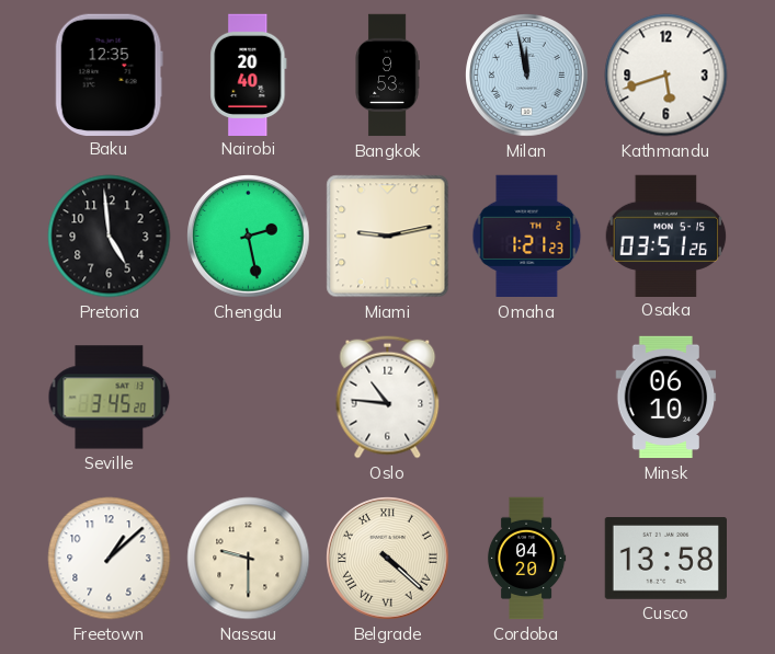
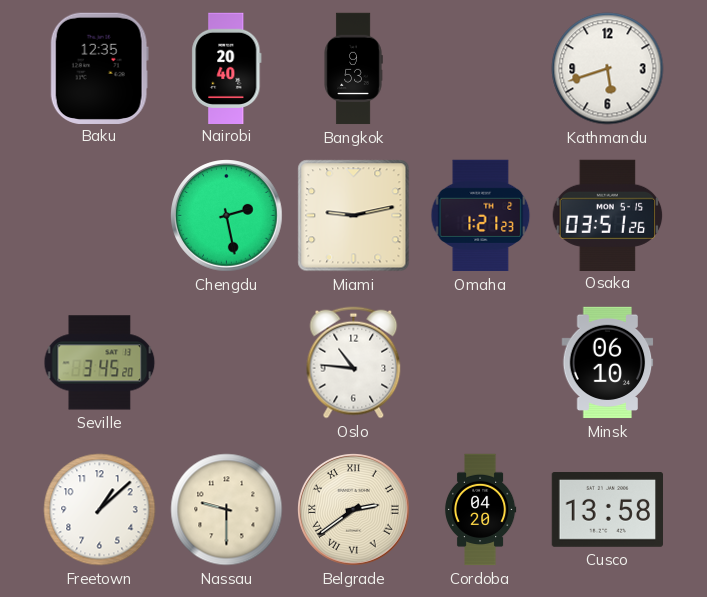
Milan: 11:58 -> none (527, 76)
Pretoria: 4:59 -> none (110, 237)
Belgrade: 4:22 -> 2:39 (354, 510)
